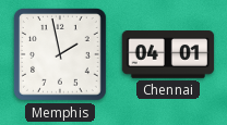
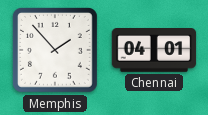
Memphis: 1:58 -> 1:53 (55, 50)
